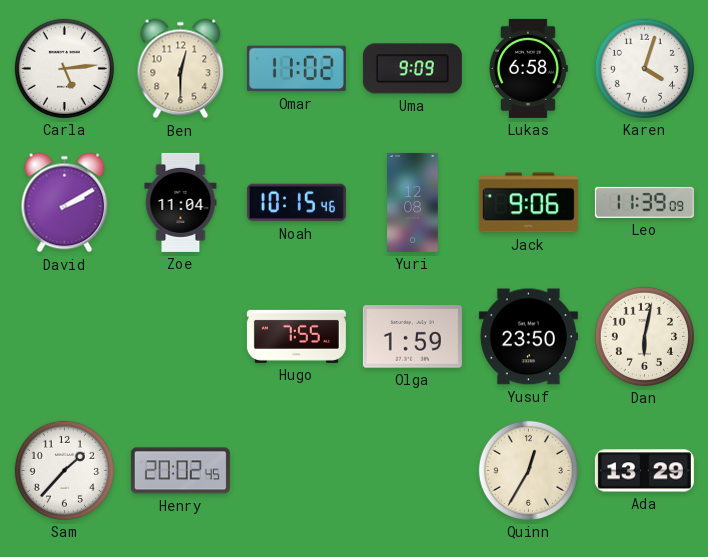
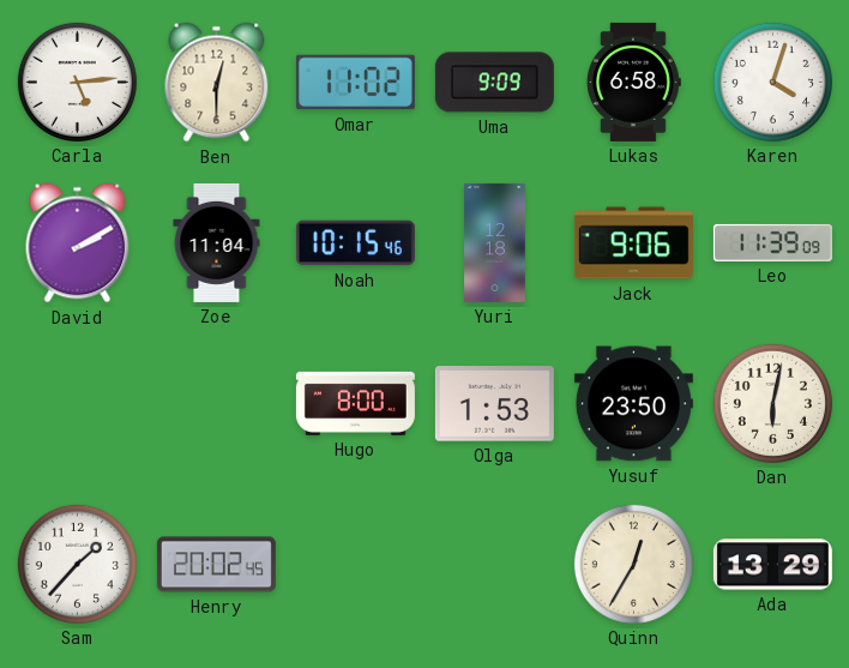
Yuri: 12:08 -> 12:18 (495, 242)
Hugo: 7:55 -> 8:00 (355, 403)
Olga: 1:59 -> 1:53 (494, 404)
